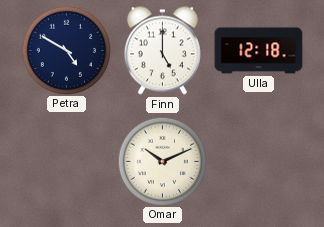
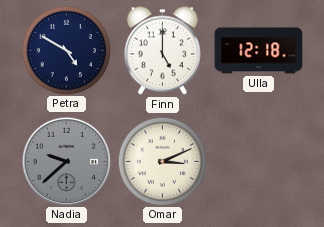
Nadia: none -> 9:38 (66, 161)
Omar: 10:11 -> 3:11 (162, 161)
